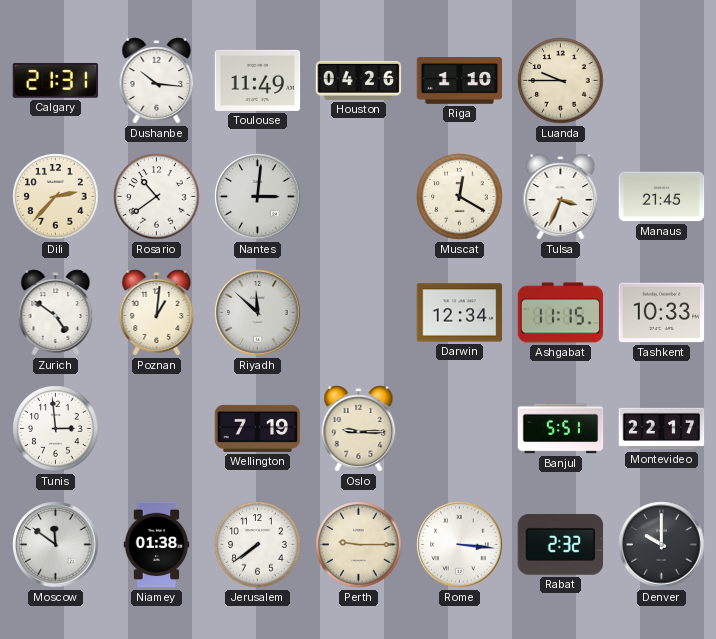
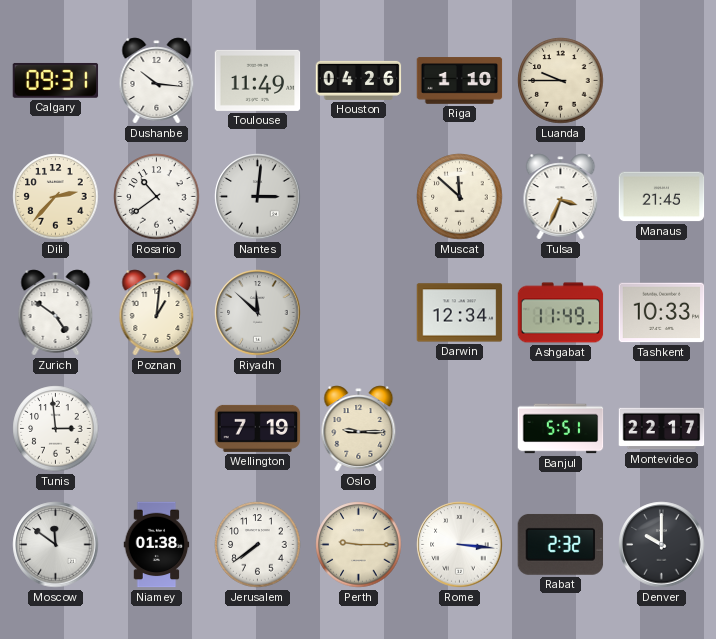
Calgary: 21:31 -> 09:31 (56, 80)
Muscat: 12:20 -> 11:52 (460, 197)
Ashgabat: 11:15 -> 11:49 (561, 313)
